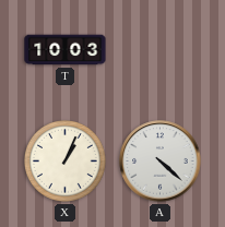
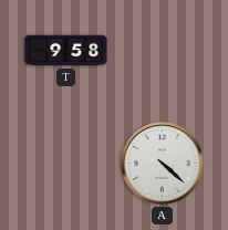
T: 10:03 -> 9:58 (66, 51)
X: 1:04 -> none (66, 162)
